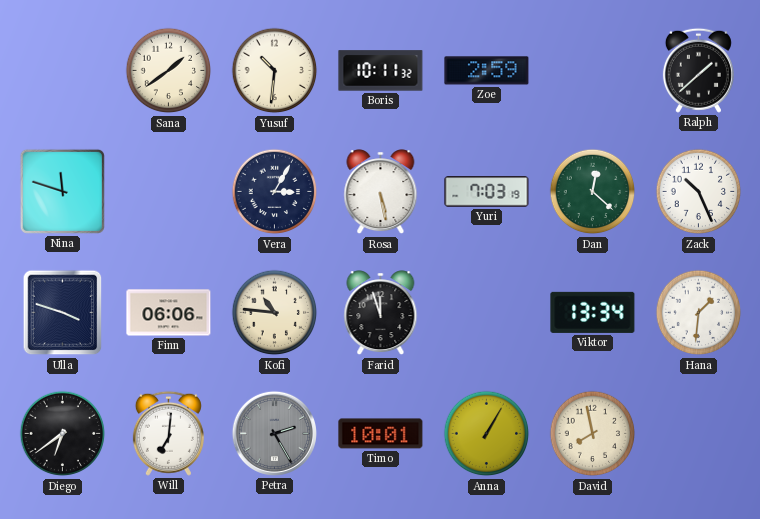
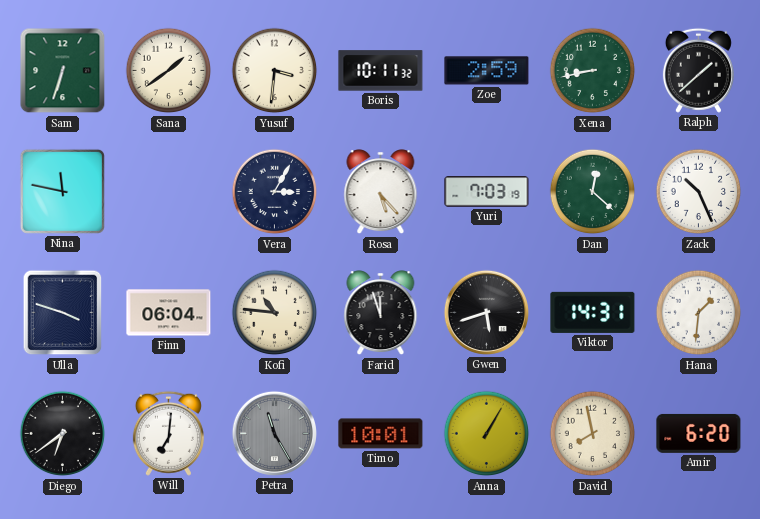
Sam: none -> 6:33 (63, 71)
Yusuf: 10:31 -> 3:31 (275, 71)
Xena: none -> 8:43 (593, 71)
Nina: 11:48 -> 11:47 (62, 191)
Rosa: 5:28 -> 5:23 (381, 192)
Finn: 06:06 -> 06:04 (169, 313)
Gwen: none -> 5:42 (486, 312)
Viktor: 13:34 -> 14:31 (593, 312)
Petra: 2:25 -> 11:25 (274, 433)
Amir: none -> 6:20 (699, 433)
